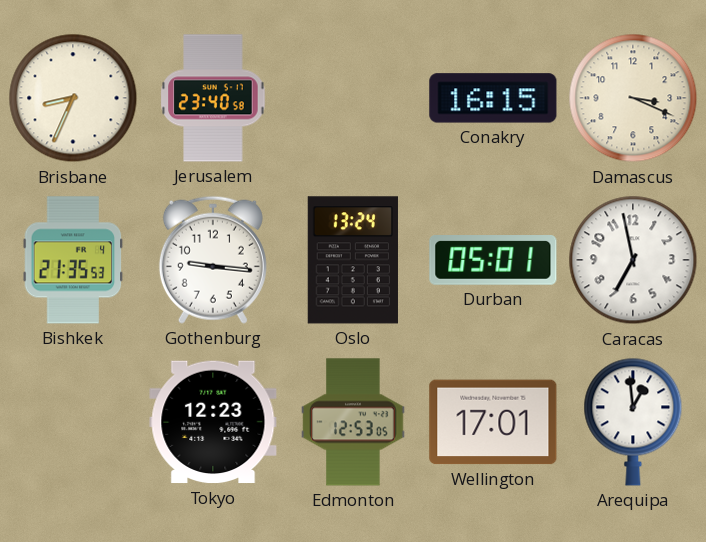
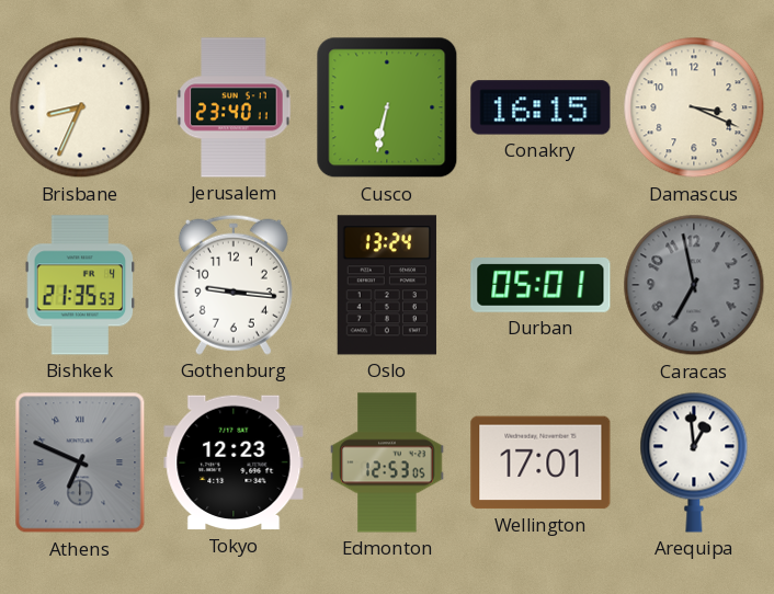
Jerusalem: 23:40:58 -> 23:40:11 (234, 107)
Cusco: none -> 6:32 (387, 107)
Caracas dial: white -> grey (694, 285)
Athens: none -> 6:49 (80, 462)
